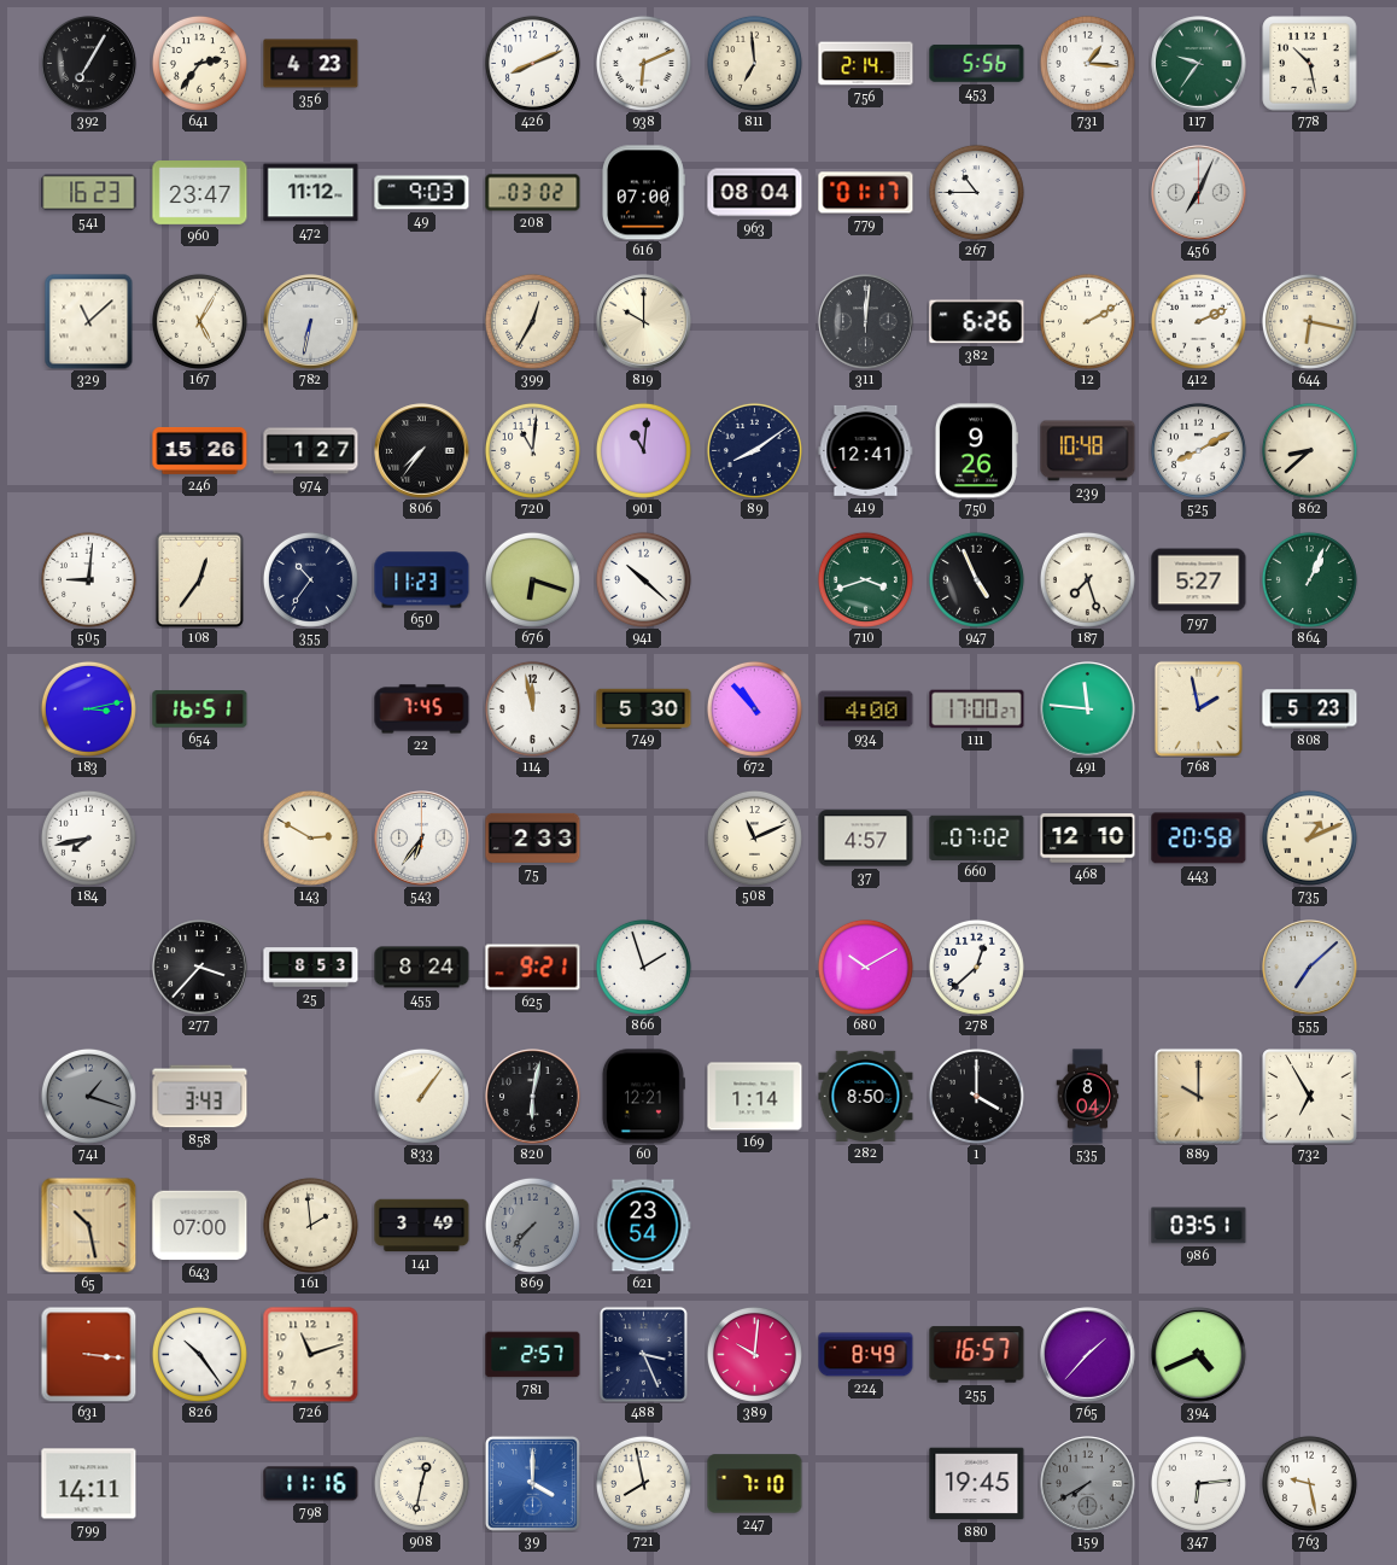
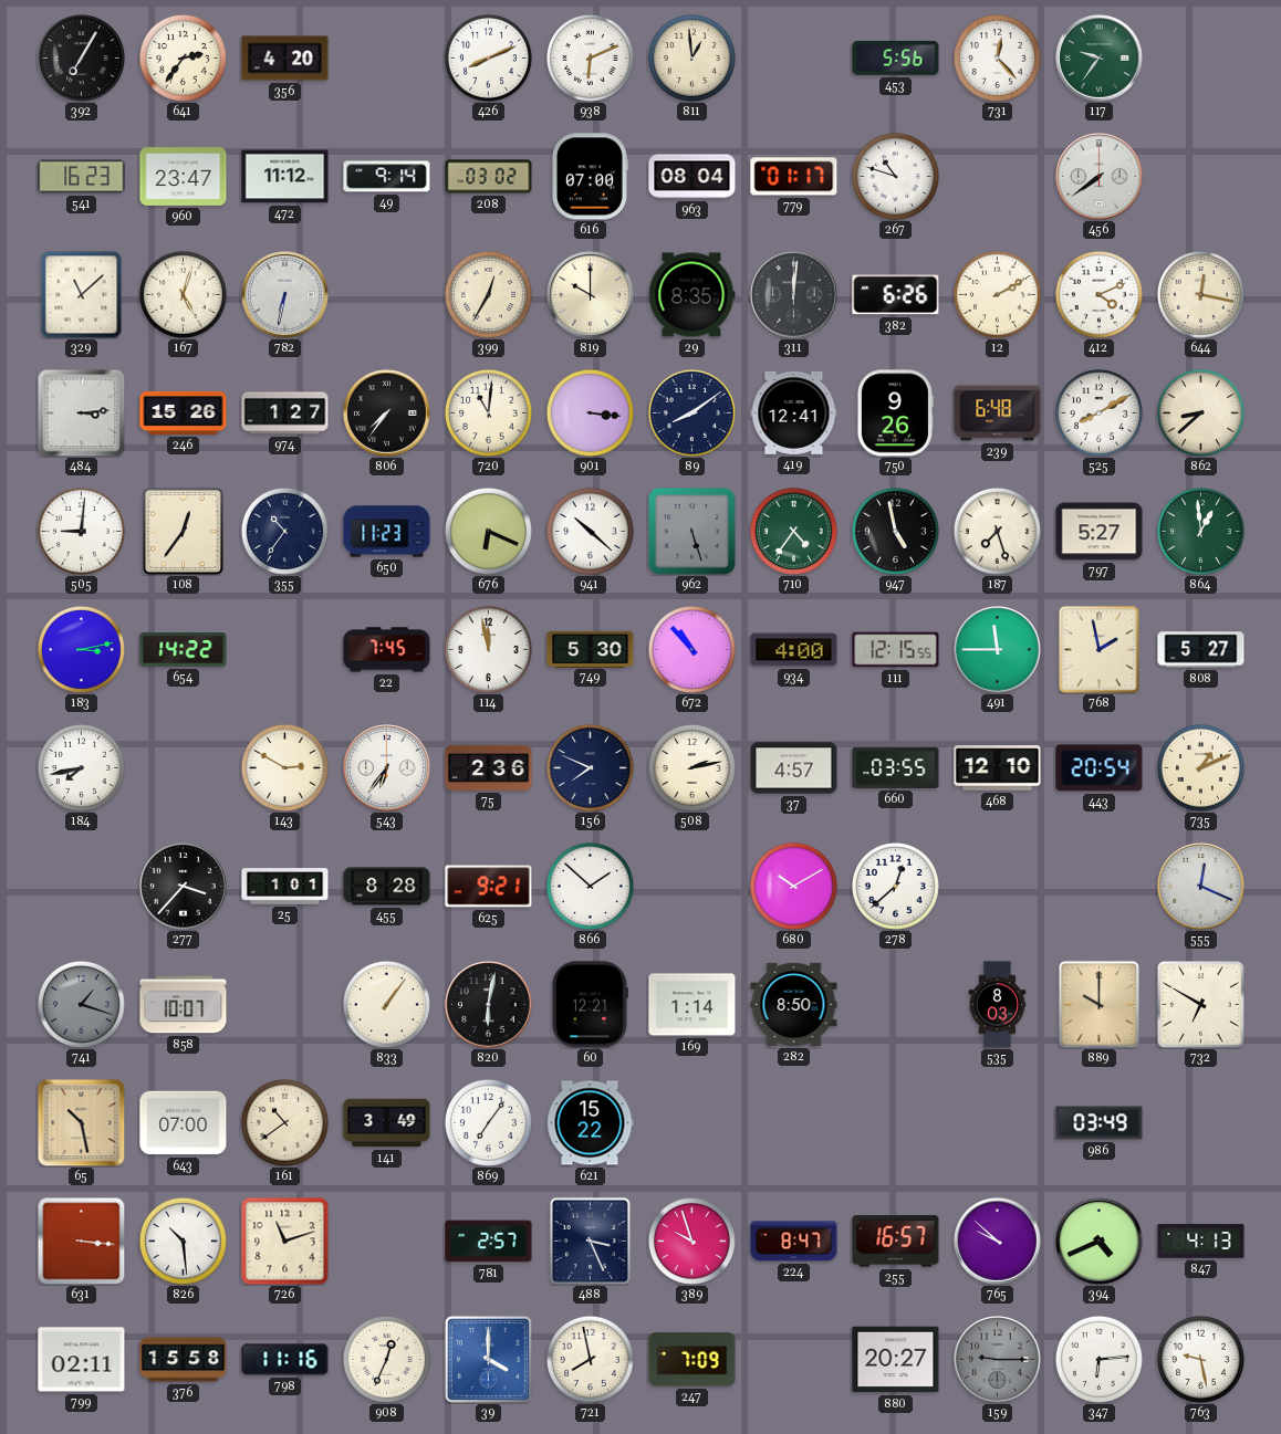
356: 4:23 -> 4:20 (285, 59)
811: 6:59 -> 12:59 (691, 57)
756: 2:14 -> none (866, 64)
731: 1:16 -> 12:23 (997, 57)
778: 10:28 -> none (1310, 64)
49: 9:03 -> 9:14 (387, 177)
267: 10:45 -> 10:48 (895, 176)
456: 7:04 -> 7:39 (1100, 177)
167: 5:05 -> 5:03 (183, 294)
29: none -> 8:35 (692, 295)
412: 2:11 -> 4:11 (1098, 294)
644: 6:17 -> 12:17 (1200, 294)
484: none -> 3:14 (81, 412)
901: 11:01 -> 3:16 (590, 412)
239: 10:48 -> 6:48 (998, 414)
676: 6:18 -> 6:19 (488, 531)
962: none -> 5:27 (692, 532)
710: 3:42 -> 4:36 (793, 531)
947: 4:56 -> 4:58 (895, 531)
864: 1:04 -> 12:59 (1200, 531)
654: 16:51 -> 14:22 (184, 650)
111: 17:00 -> 12:15 (896, 650)
491: 11:46 -> 11:45 (998, 650)
808: 5:23 -> 5:27 (1201, 650)
75: 2:33 -> 2:36 (489, 767)
156: none -> 7:49 (590, 767)
508: 11:11 -> 2:13 (691, 767)
660: 07:02 -> 03:55 (896, 767)
443: 20:58 -> 20:54 (1100, 768)
25: 8:53 -> 1:01 (285, 887)
455: 8:24 -> 8:28 (387, 887)
866: 1:57 -> 1:52 (590, 886)
555: 7:08 -> 12:19 (1201, 887)
858: 3:43 -> 10:07 (184, 1005)
1: 4:00 -> none (976, 1096)
535: 8:04 -> 8:03 (998, 1005)
732: 6:55 -> 6:50 (1201, 1005)
161: 1:59 -> 10:39 (284, 1122)
869: 7:37 -> 7:06 (488, 1122)
869 dial: grey -> white (488, 1122)
621: 23:54 -> 15:22 (591, 1123)
986: 03:51 -> 03:49 (1100, 1123)
826: 10:24 -> 10:29 (183, 1241)
389: 10:01 -> 9:57 (691, 1241)
224: 8:49 -> 8:47 (794, 1242)
765: 1:37 -> 9:52 (998, 1242)
847: none -> 4:13 (1201, 1242)
799: 14:11 -> 02:11 (82, 1360)
376: none -> 15:58 (184, 1360)
908: 12:32 -> 12:34 (386, 1359)
247: 7:10 -> 7:09 (692, 1360)
880: 19:45 -> 20:27 (896, 1360)
159: 7:40 -> 9:15 (998, 1360)
